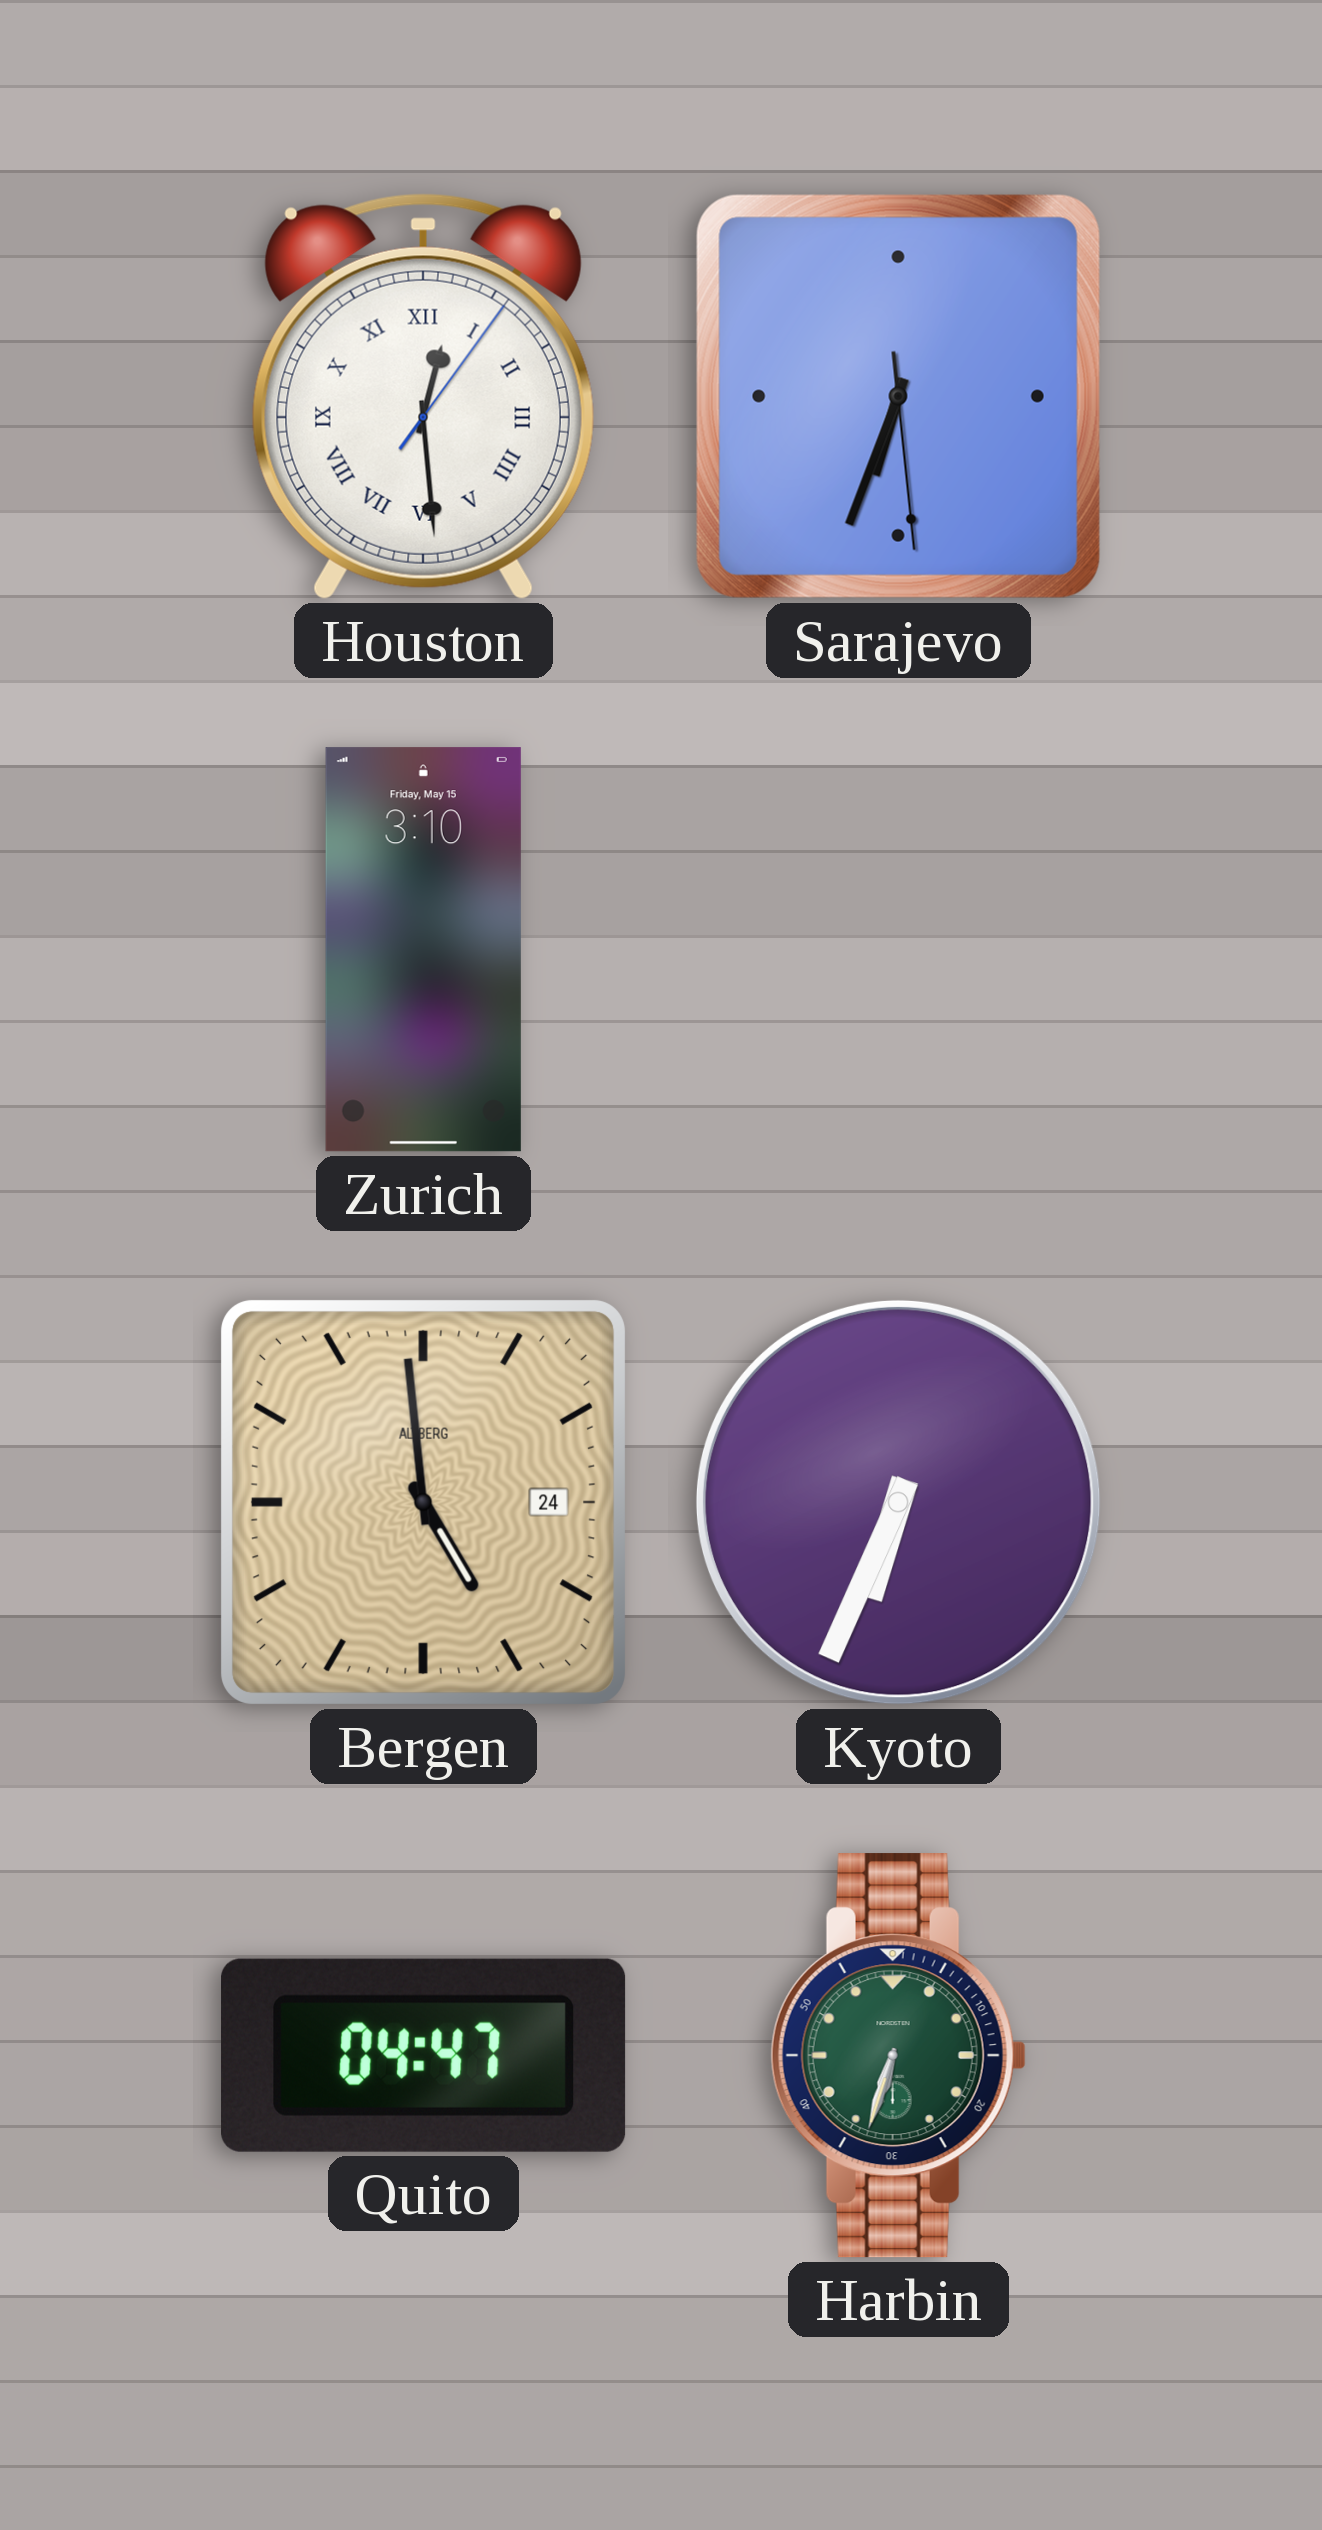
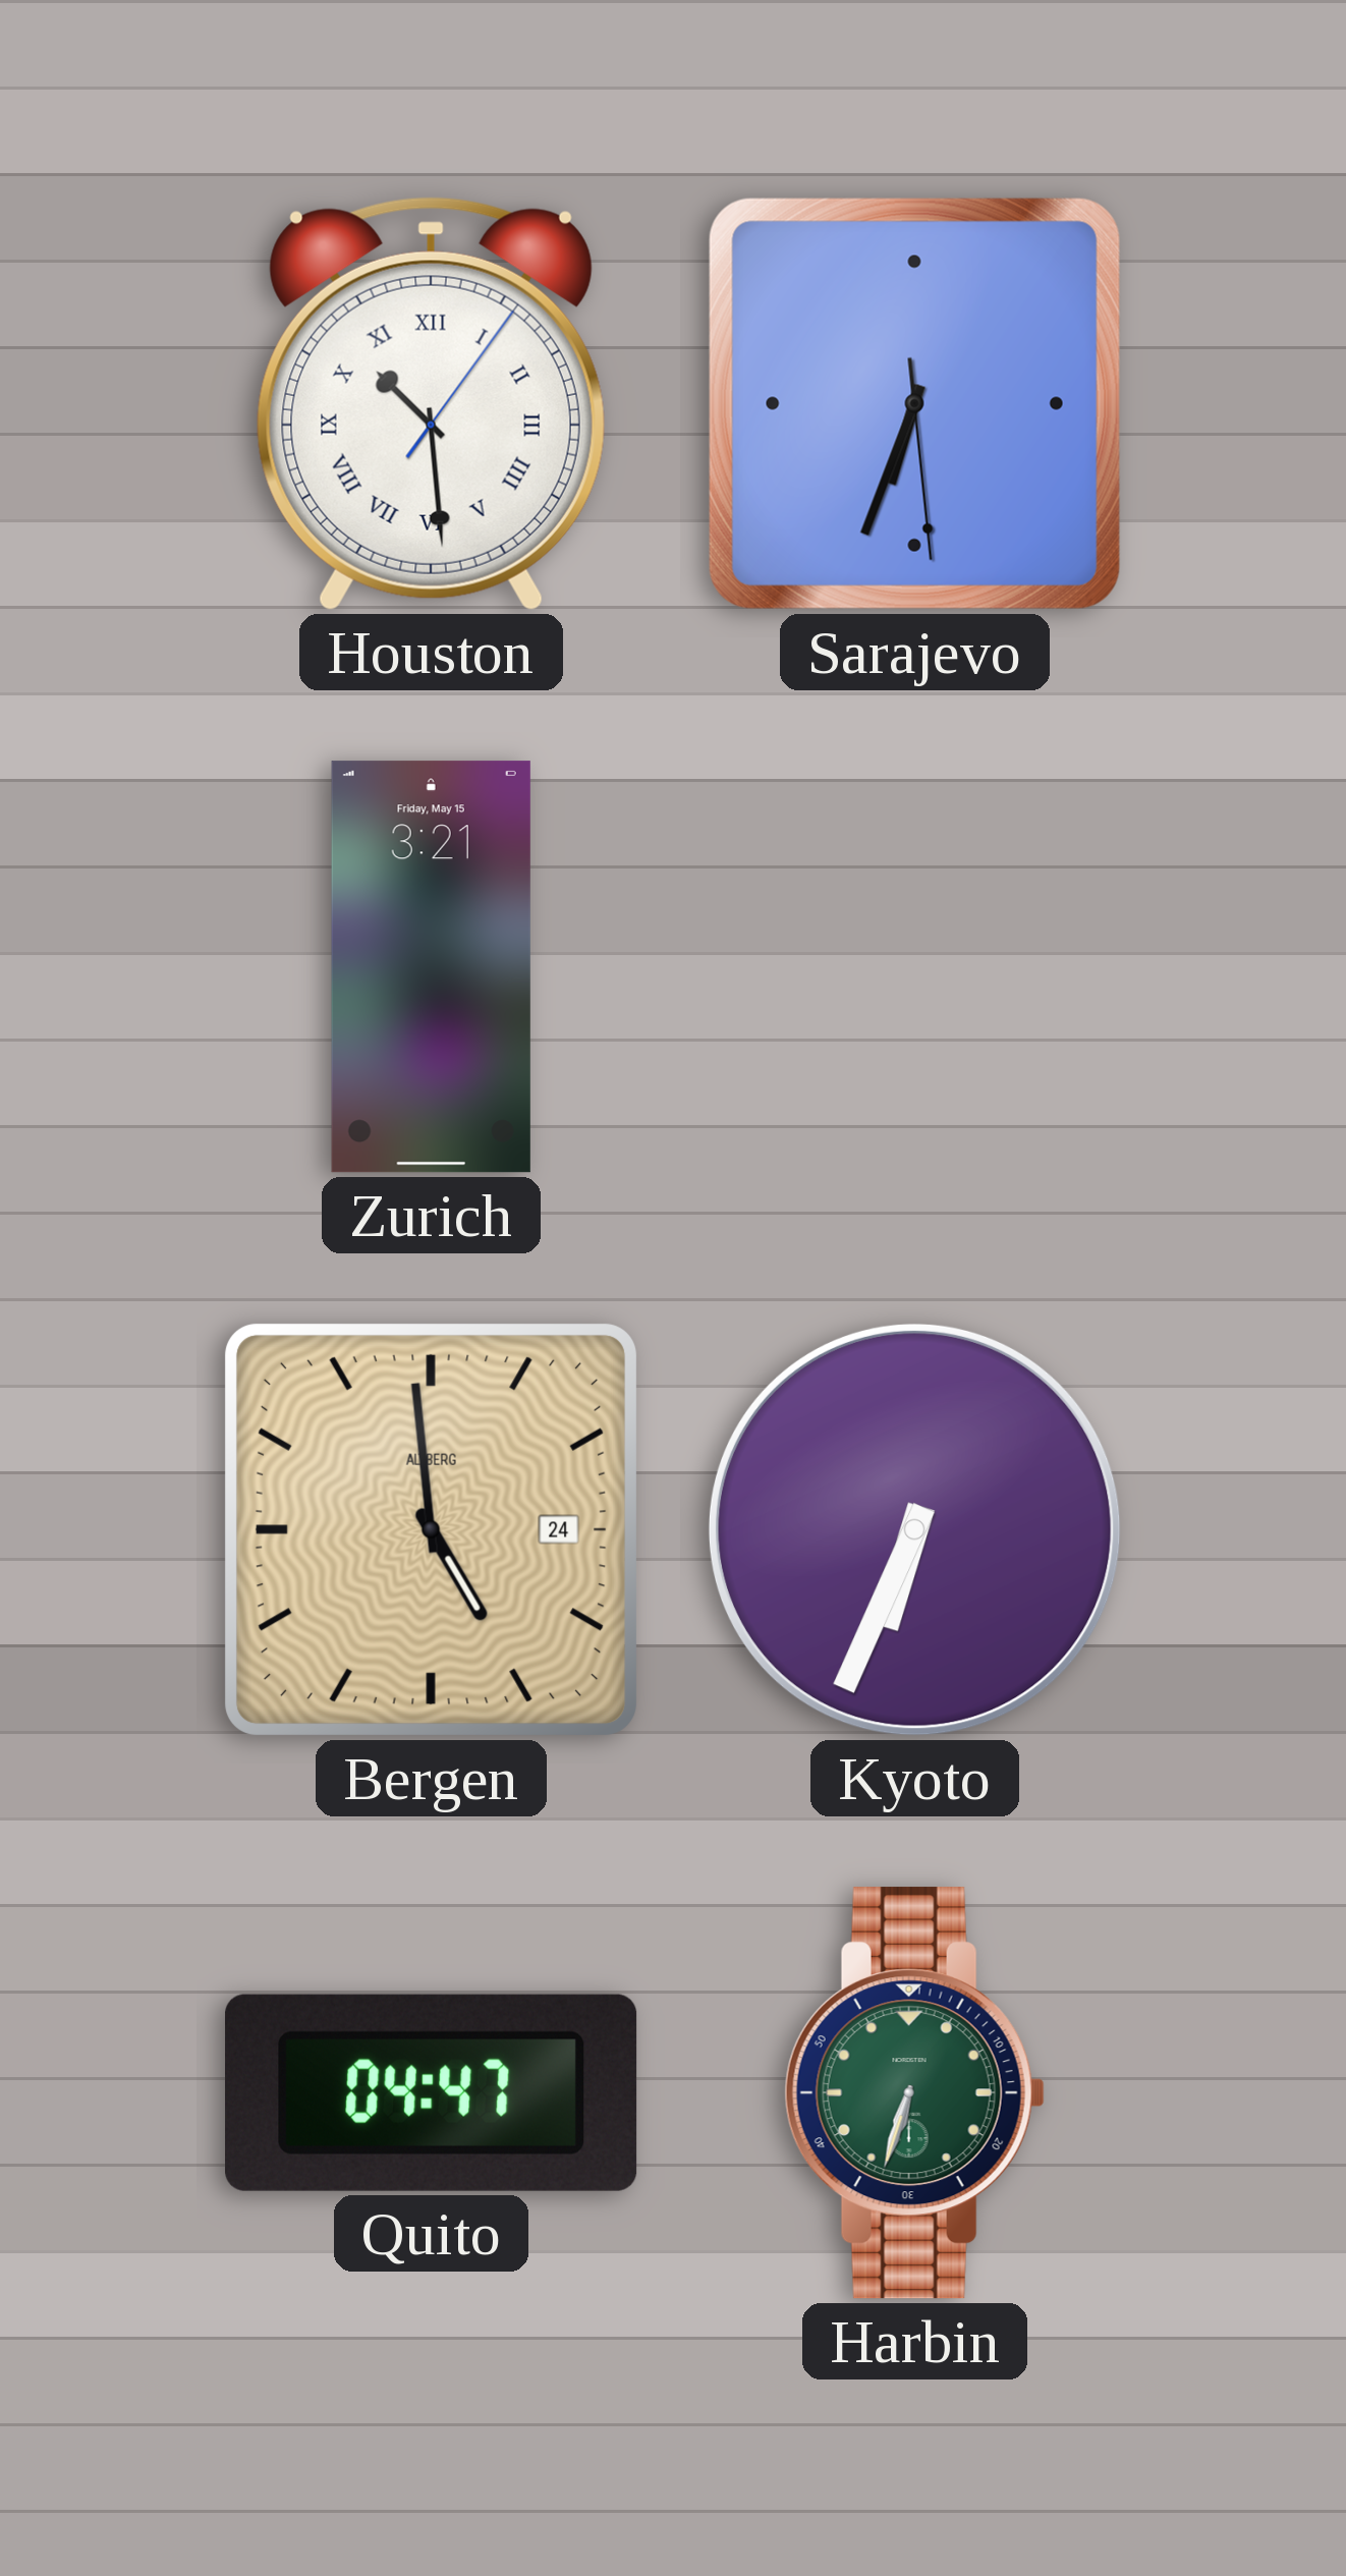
Houston: 12:29 -> 10:29 (431, 403)
Zurich: 3:10 -> 3:21 (431, 967)
